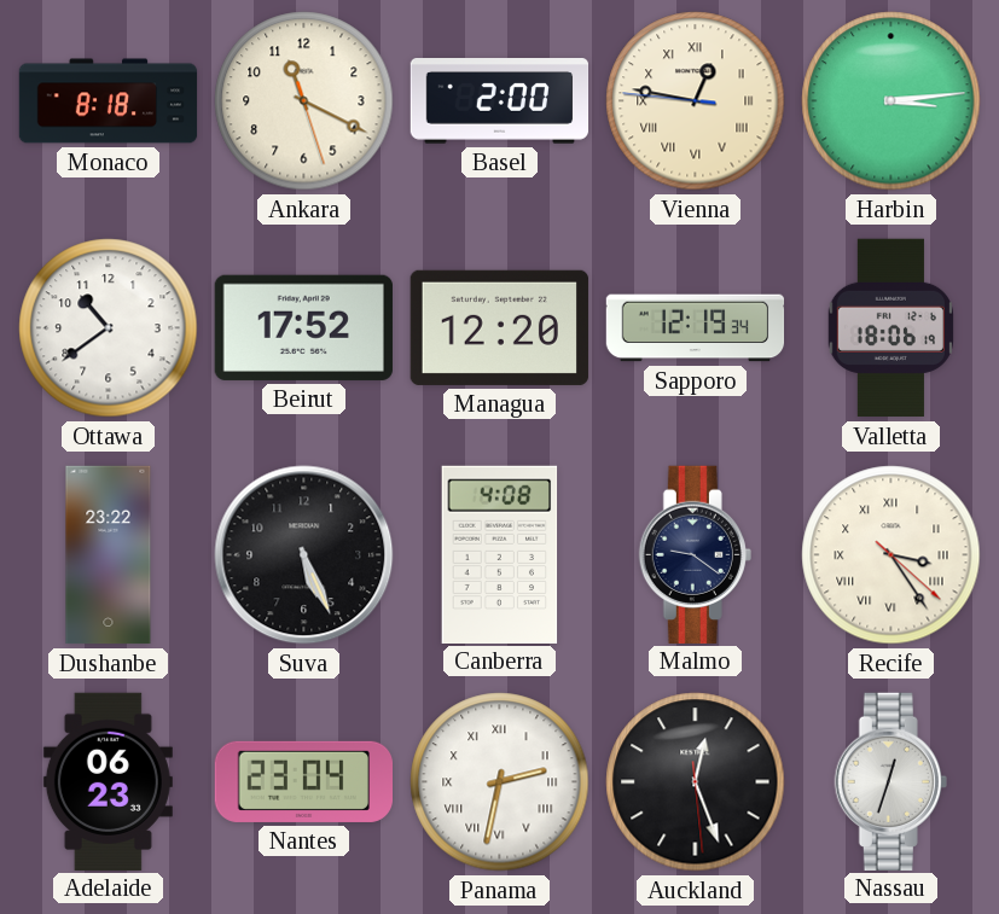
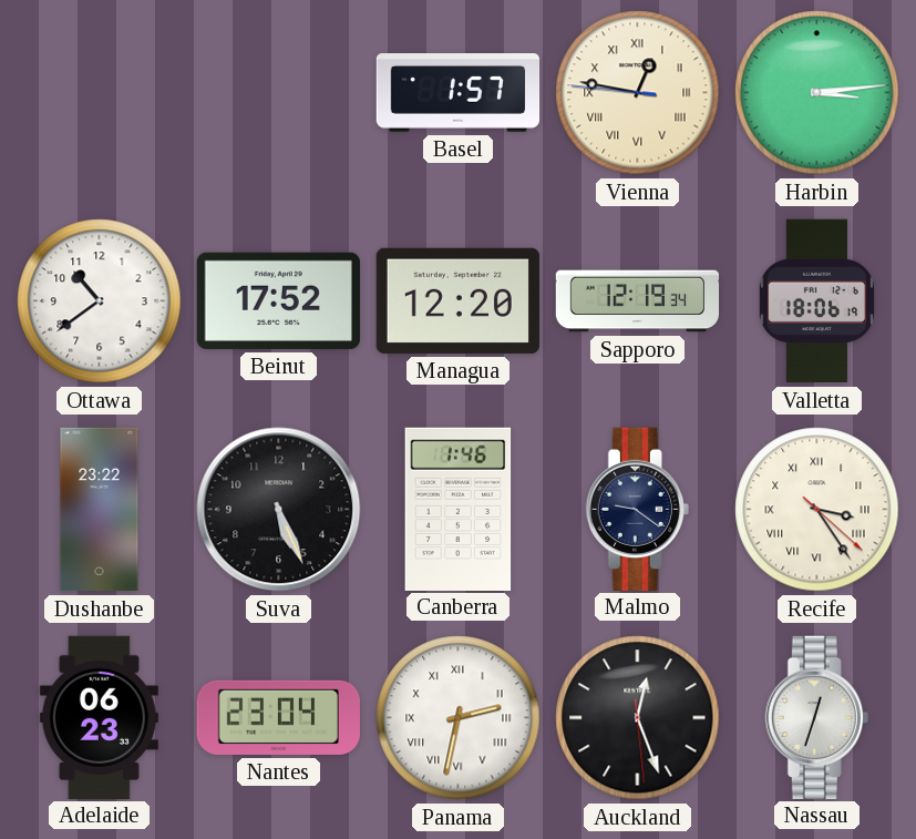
Monaco: 8:18 -> none (109, 101)
Ankara: 11:19 -> none (304, 101)
Basel: 2:00 -> 1:57 (459, 93)
Canberra: 4:08 -> 1:46 (459, 509)
